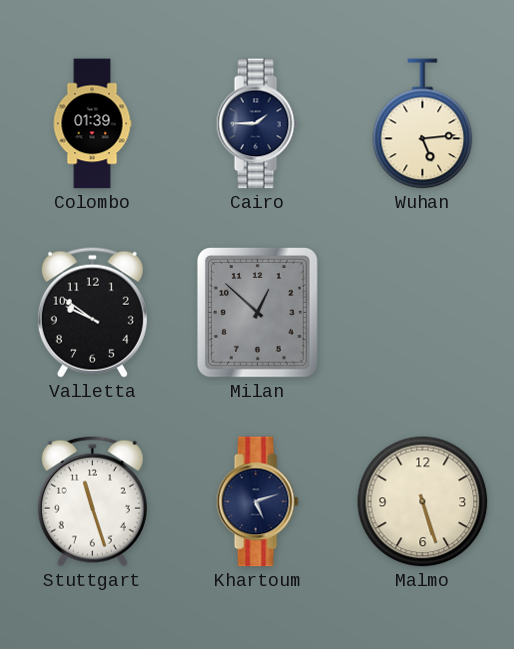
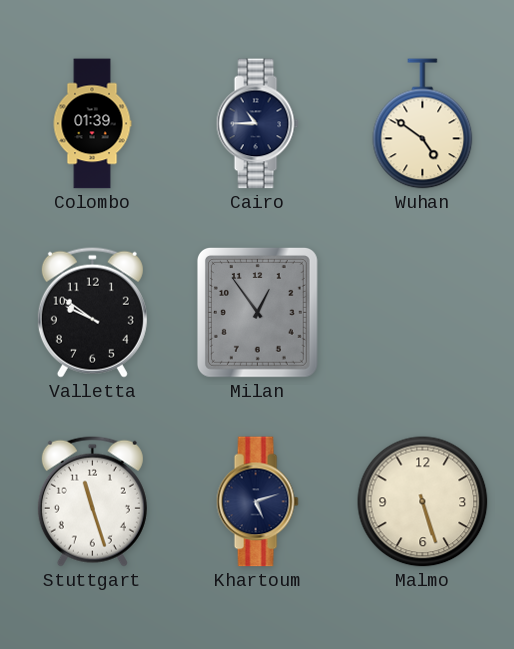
Cairo: 1:45 -> 10:45 (257, 124)
Wuhan: 5:14 -> 4:51 (423, 124)
Milan: 12:52 -> 12:54 (257, 312)
